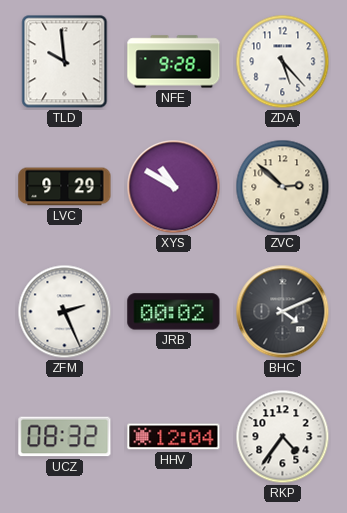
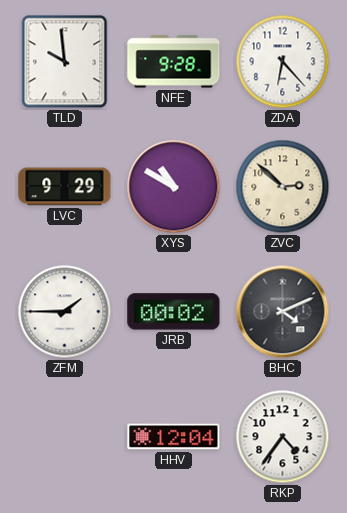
ZDA: 5:23 -> 6:23 (283, 62)
ZFM: 2:26 -> 1:45 (65, 312)
UCZ: 08:32 -> none (65, 437)
